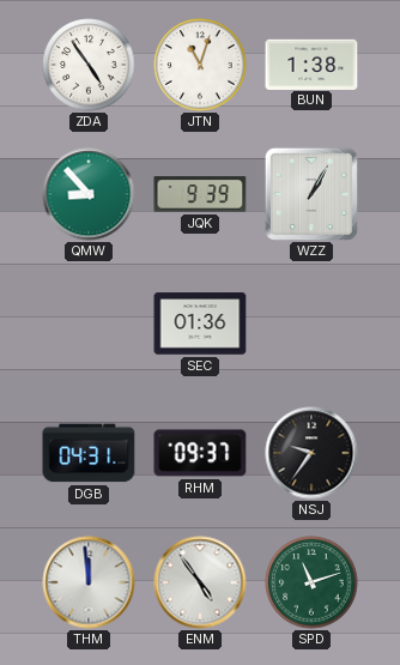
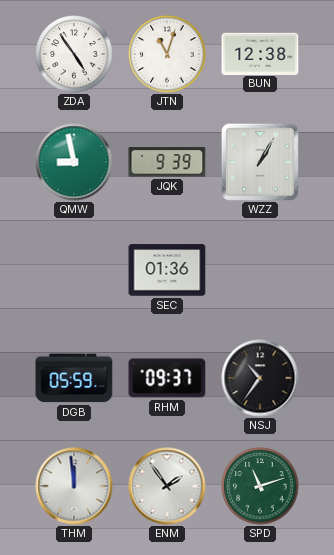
BUN: 1:38 -> 12:38 (260, 53)
QMW: 8:53 -> 8:58 (74, 162)
DGB: 04:31 -> 05:59 (74, 378)
NSJ: 9:36 -> 10:36 (260, 378)
ENM: 4:54 -> 1:54 (167, 486)
